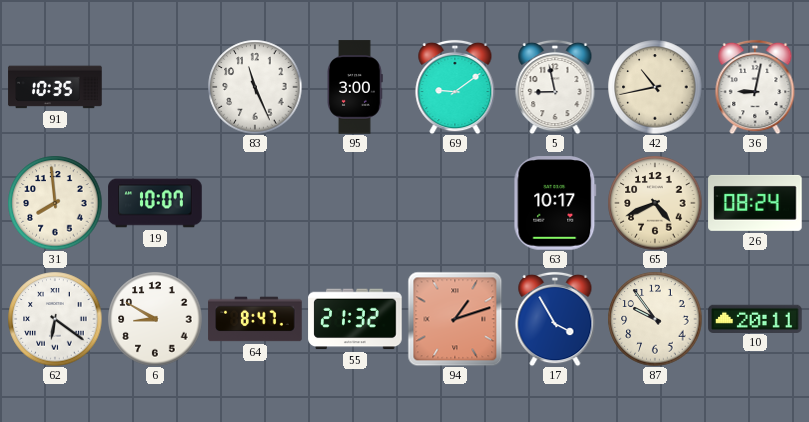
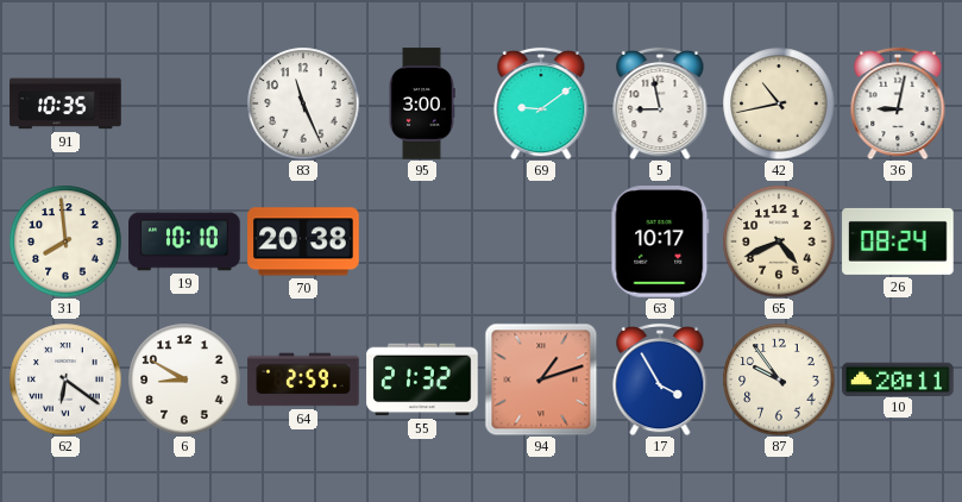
19: 10:07 -> 10:10 (184, 241)
70: none -> 20:38 (303, 241)
64: 8:47 -> 2:59 (303, 379)
